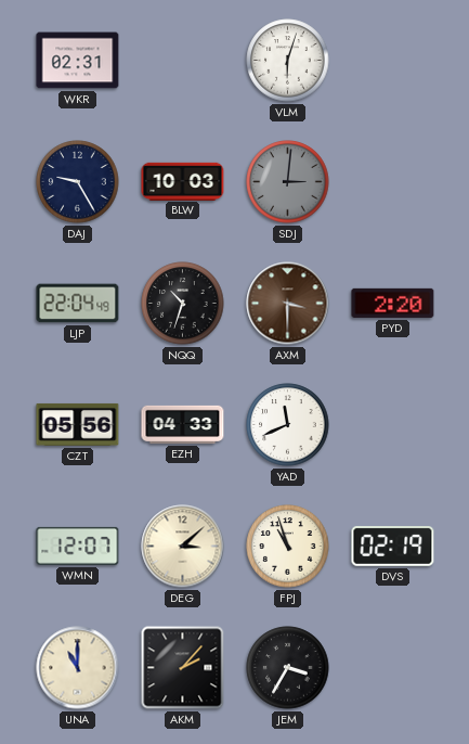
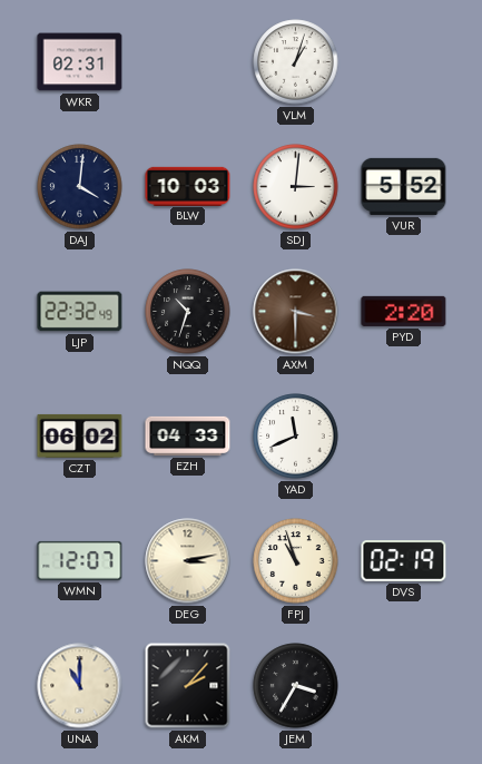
VLM: 6:03 -> 1:03 (296, 62)
DAJ: 9:25 -> 4:01 (80, 187)
SDJ dial: grey -> white (296, 187)
VUR: none -> 5:52 (404, 186)
LJP: 22:04 -> 22:32 (80, 312)
CZT: 05:56 -> 06:02 (80, 435)
DEG: 3:08 -> 3:13 (188, 561)
